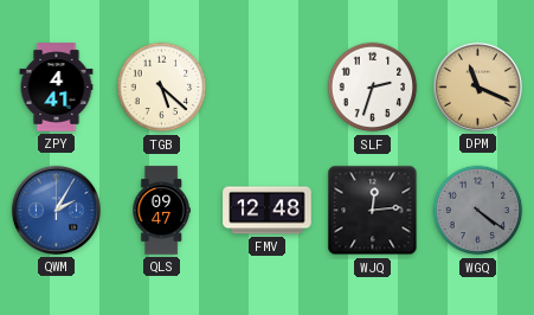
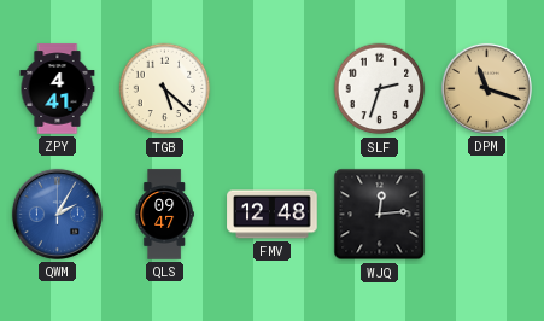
DPM: 11:19 -> 11:18 (486, 88)
WGQ: 4:21 -> none (478, 211)
